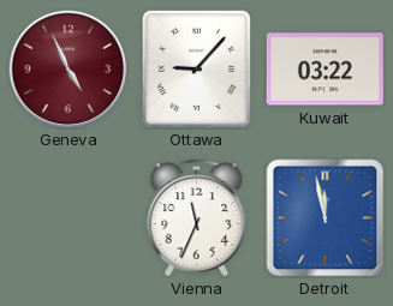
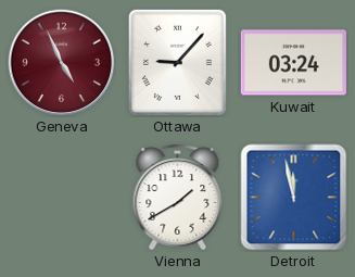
Kuwait: 03:22 -> 03:24 (293, 63)
Vienna: 11:34 -> 1:40 (178, 198)
